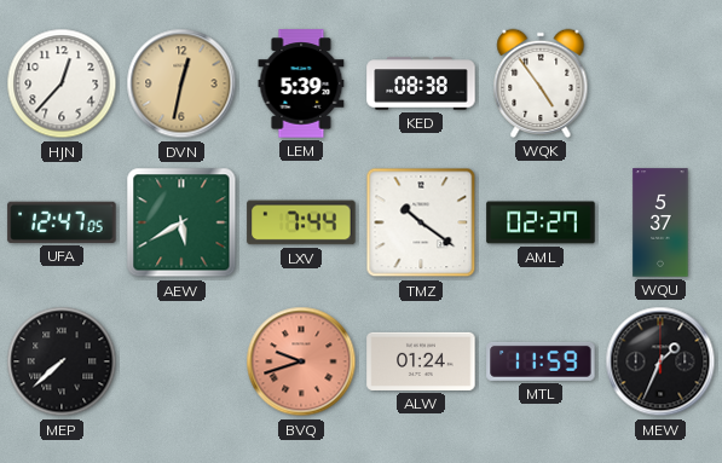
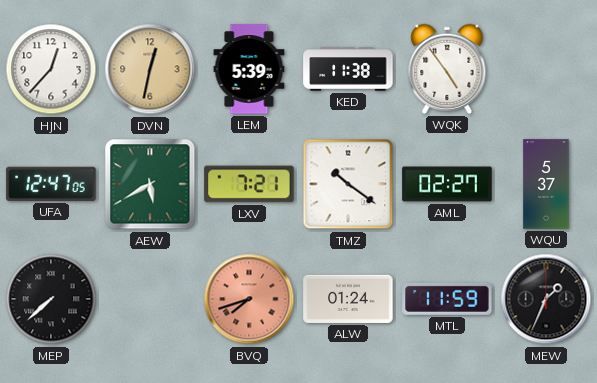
KED: 08:38 -> 11:38 (348, 69)
LXV: 7:44 -> 7:21 (249, 184)
BVQ: 9:42 -> 7:42 (249, 299)
